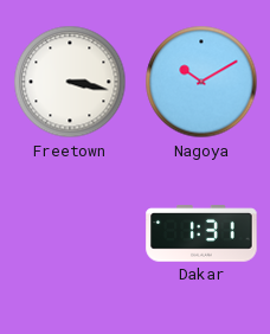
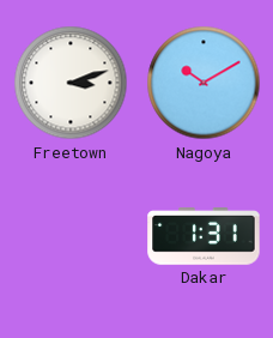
Freetown: 3:17 -> 3:12 (71, 83)
